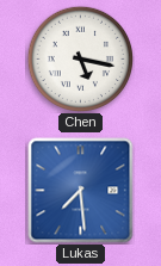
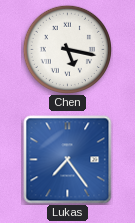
Lukas: 7:29 -> 7:24 (68, 160)
